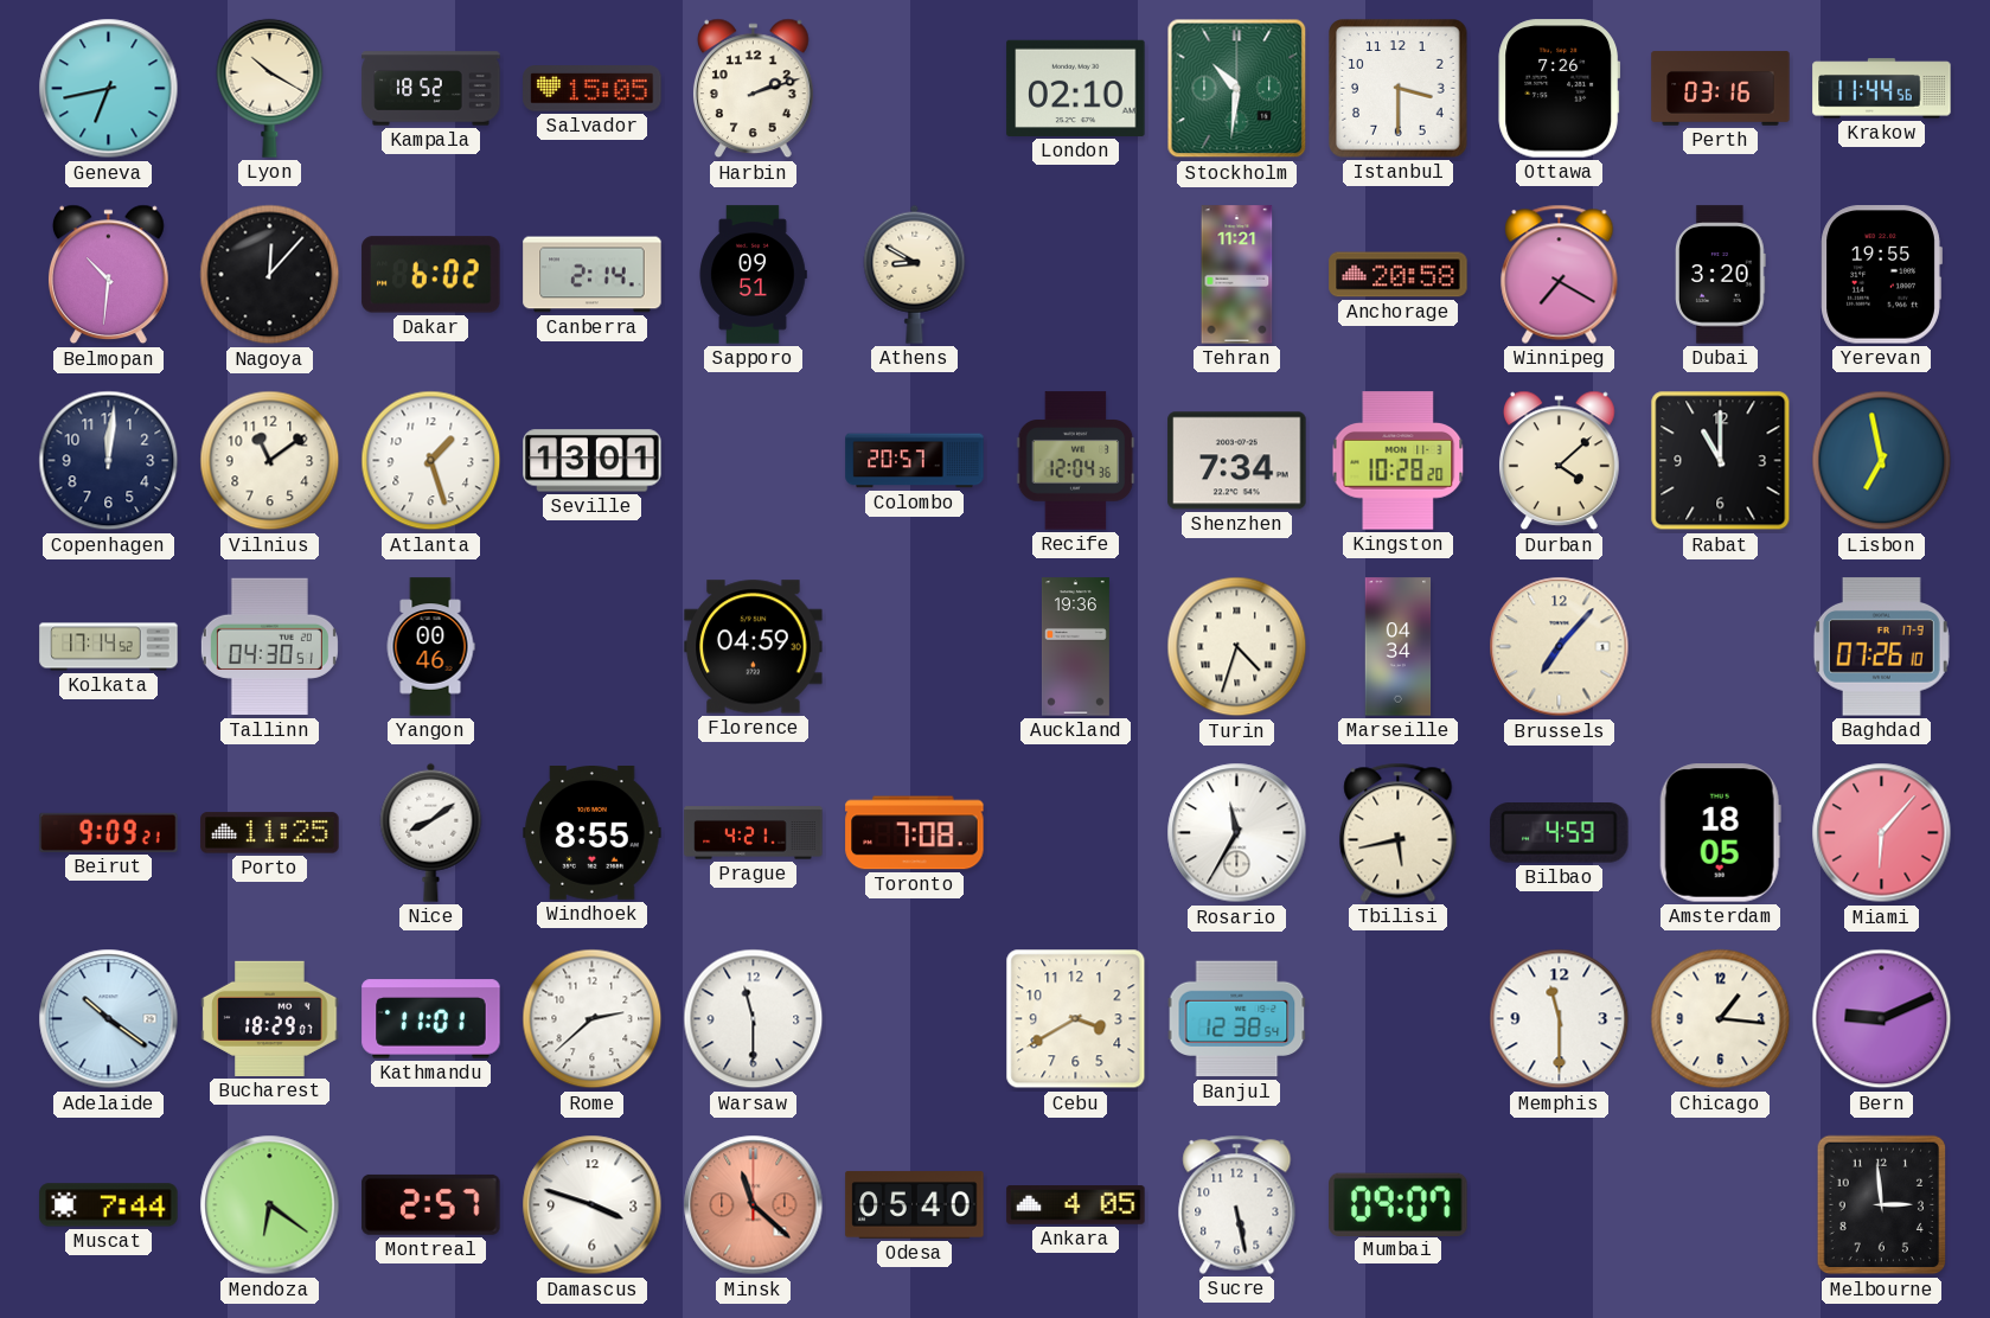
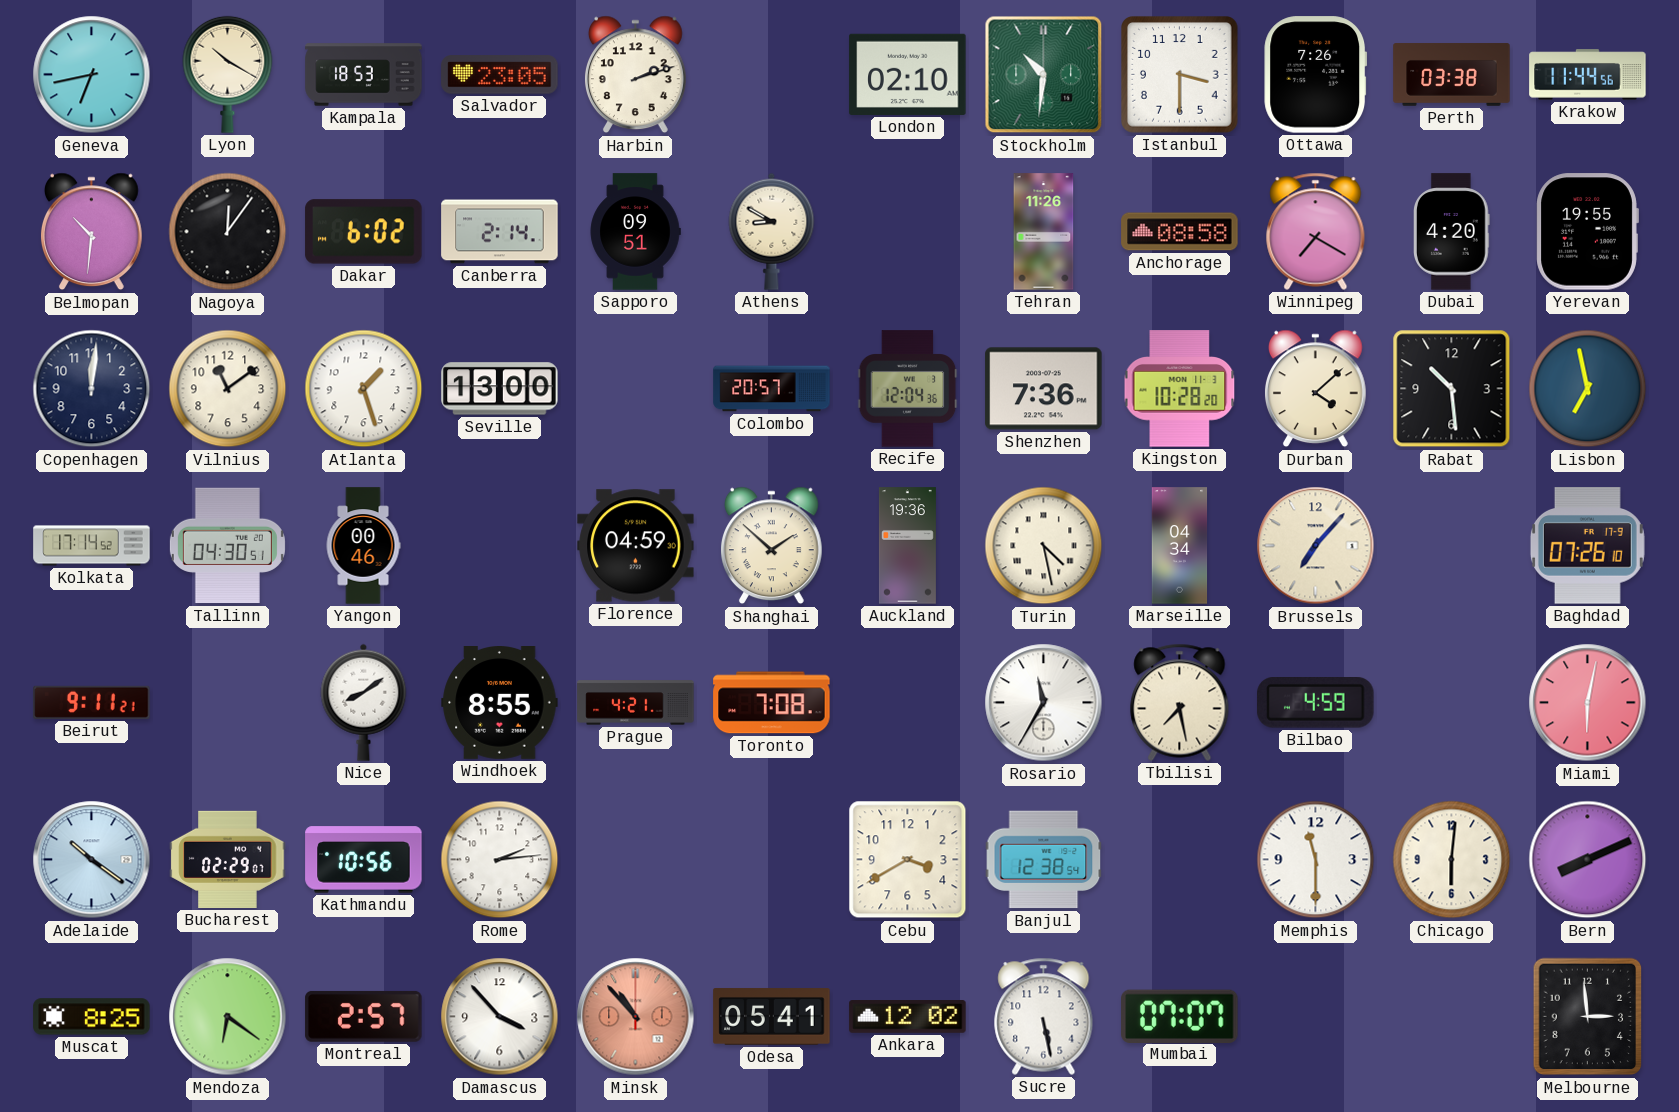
Kampala: 18:52 -> 18:53 (364, 75)
Salvador: 15:05 -> 23:05 (500, 75)
Perth: 03:16 -> 03:38 (1452, 75)
Nagoya: 12:07 -> 12:06 (228, 232)
Tehran: 11:21 -> 11:26 (1044, 232)
Anchorage: 20:58 -> 08:58 (1180, 232)
Dubai: 3:20 -> 4:20 (1452, 232)
Seville: 13:01 -> 13:00 (500, 389)
Shenzhen: 7:34 -> 7:36 (1044, 389)
Rabat: 11:00 -> 10:29 (1452, 389)
Shanghai: none -> 1:52 (772, 546)
Turin: 4:33 -> 4:28 (1044, 546)
Beirut: 9:09 -> 9:11 (92, 702)
Porto: 11:25 -> none (270, 833)
Tbilisi: 5:43 -> 7:28 (1180, 702)
Amsterdam: 18:05 -> none (1720, 833)
Miami: 6:07 -> 6:02 (1588, 703)
Bucharest: 18:29 -> 02:29 (228, 859)
Kathmandu: 11:01 -> 10:56 (364, 860)
Rome: 2:38 -> 2:14 (500, 860)
Warsaw: 11:30 -> none (754, 1019)
Chicago: 1:16 -> 6:01 (1452, 860)
Bern: 9:11 -> 8:11 (1588, 860)
Muscat: 7:44 -> 8:25 (92, 1017)
Damascus: 3:48 -> 3:53 (500, 1017)
Minsk: 11:22 -> 10:53 (636, 1017)
Odesa: 05:40 -> 05:41 (772, 1017)
Ankara: 4:05 -> 12:02 (908, 1017)
Mumbai: 09:07 -> 07:07 (1180, 1016)
